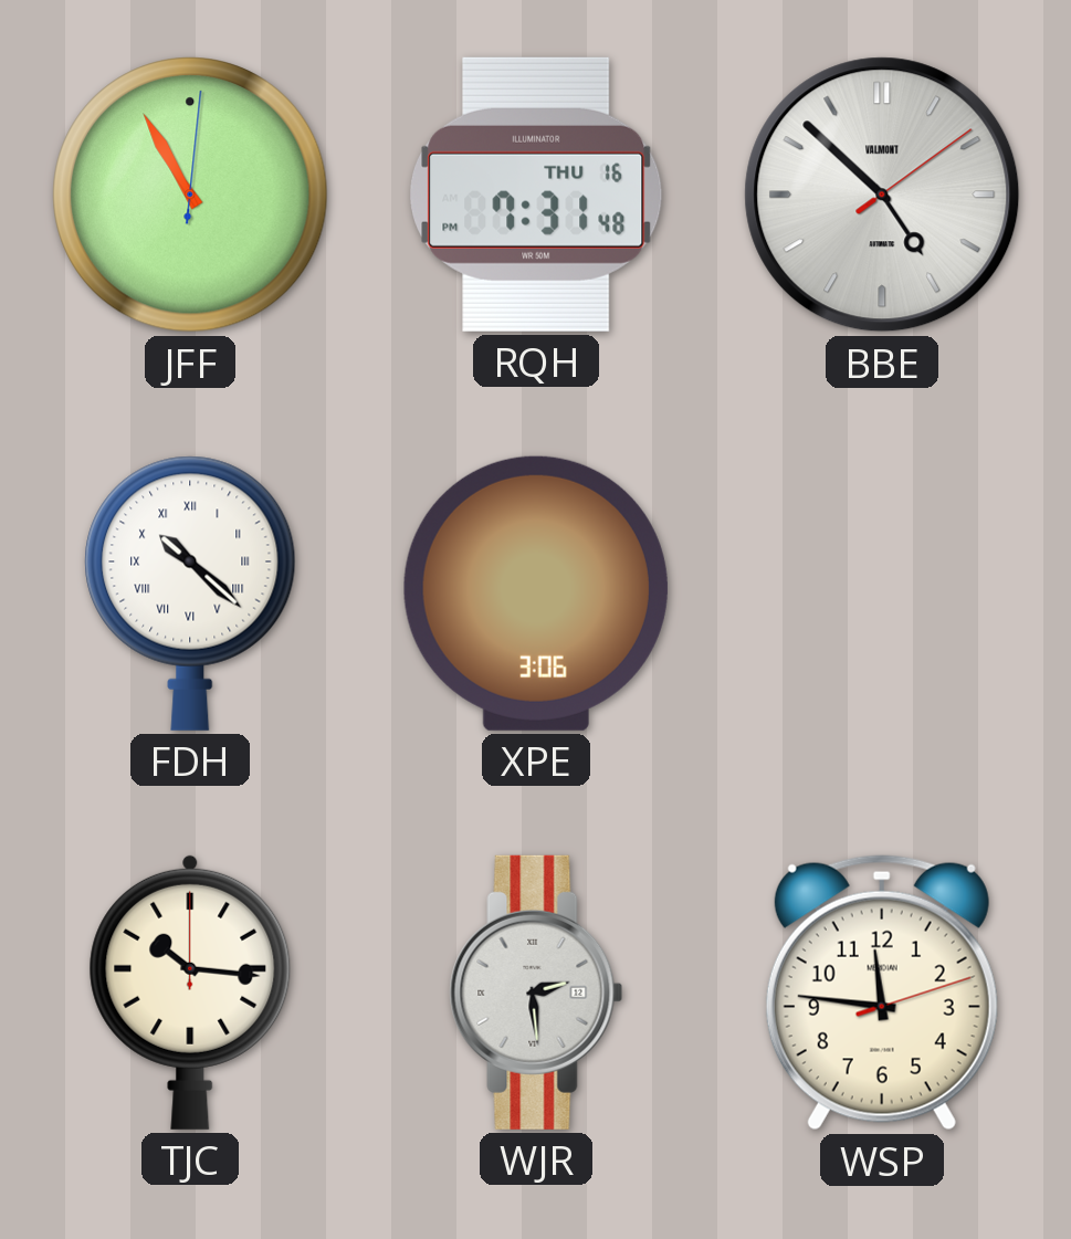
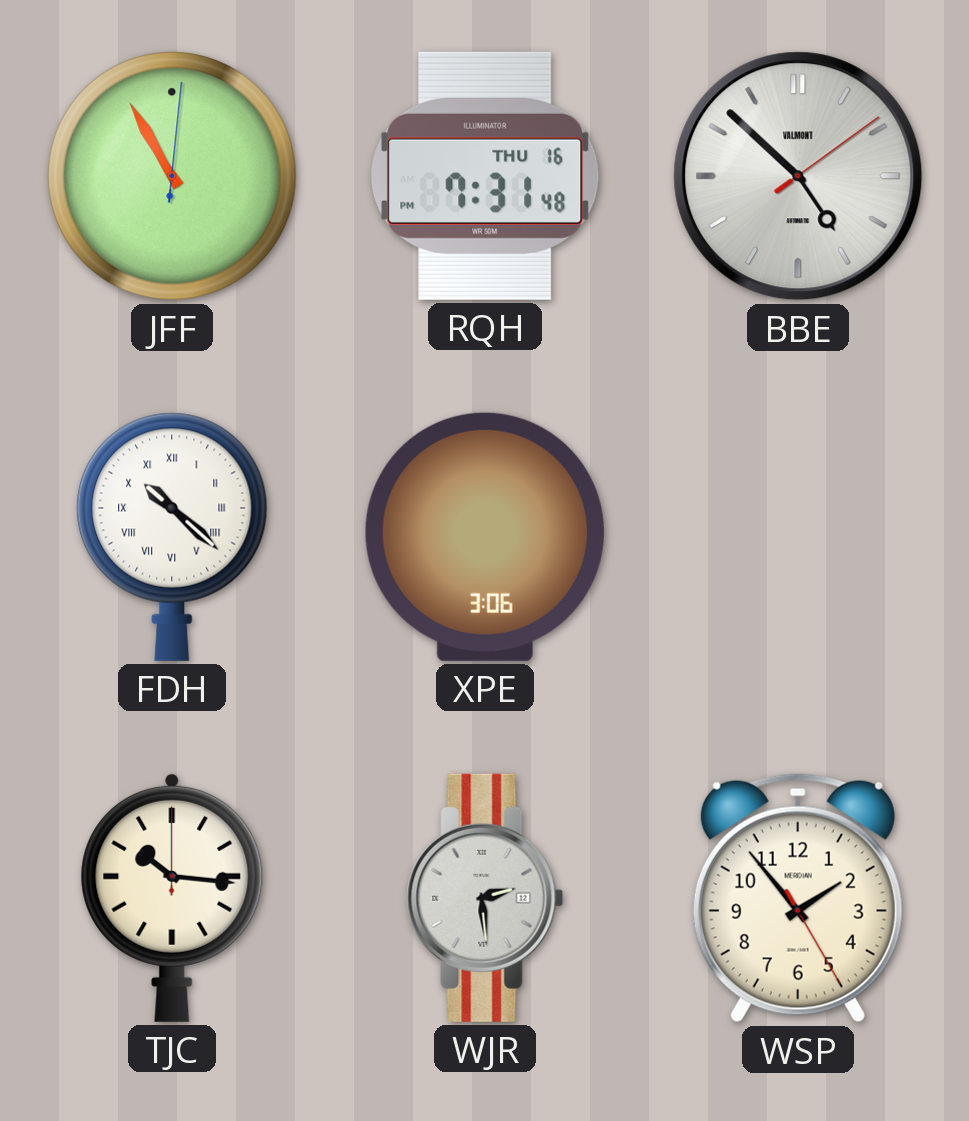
WSP: 11:46 -> 1:53 (798, 898)
